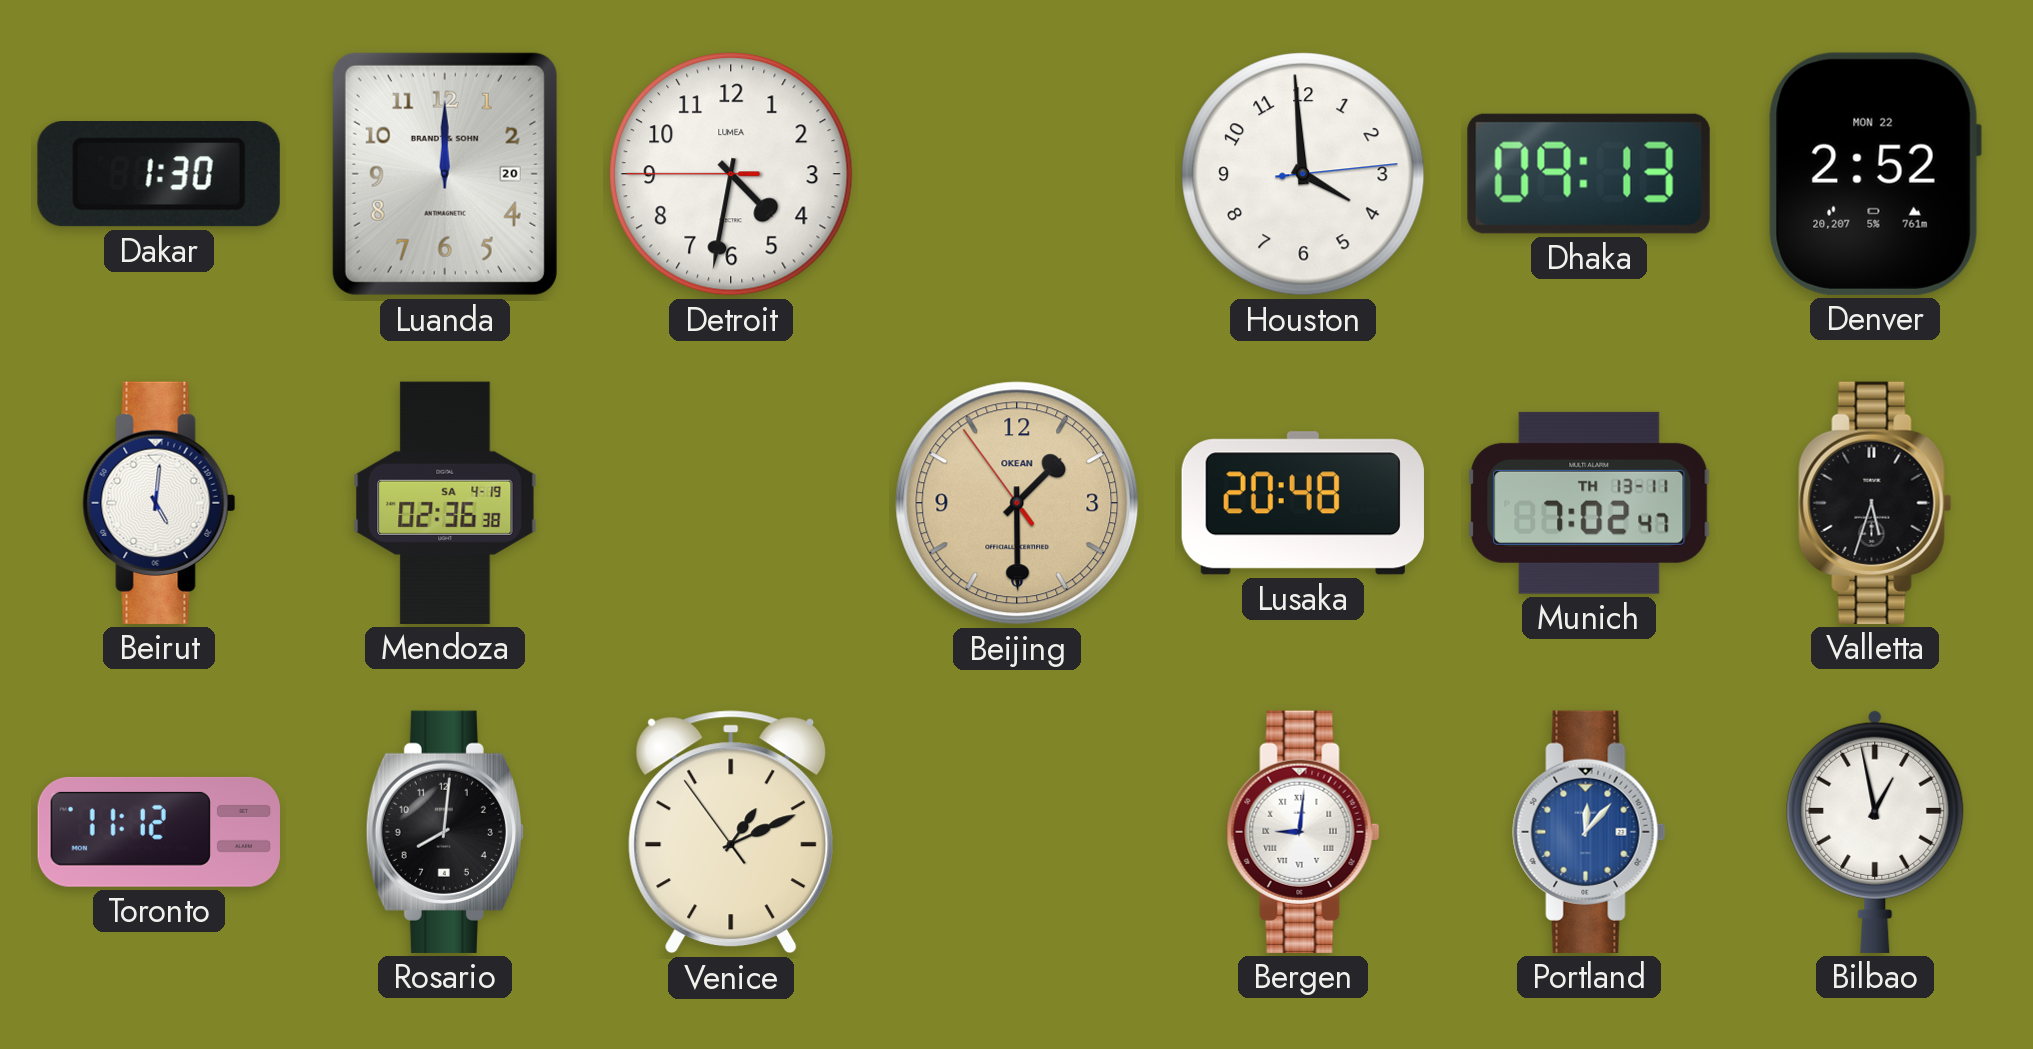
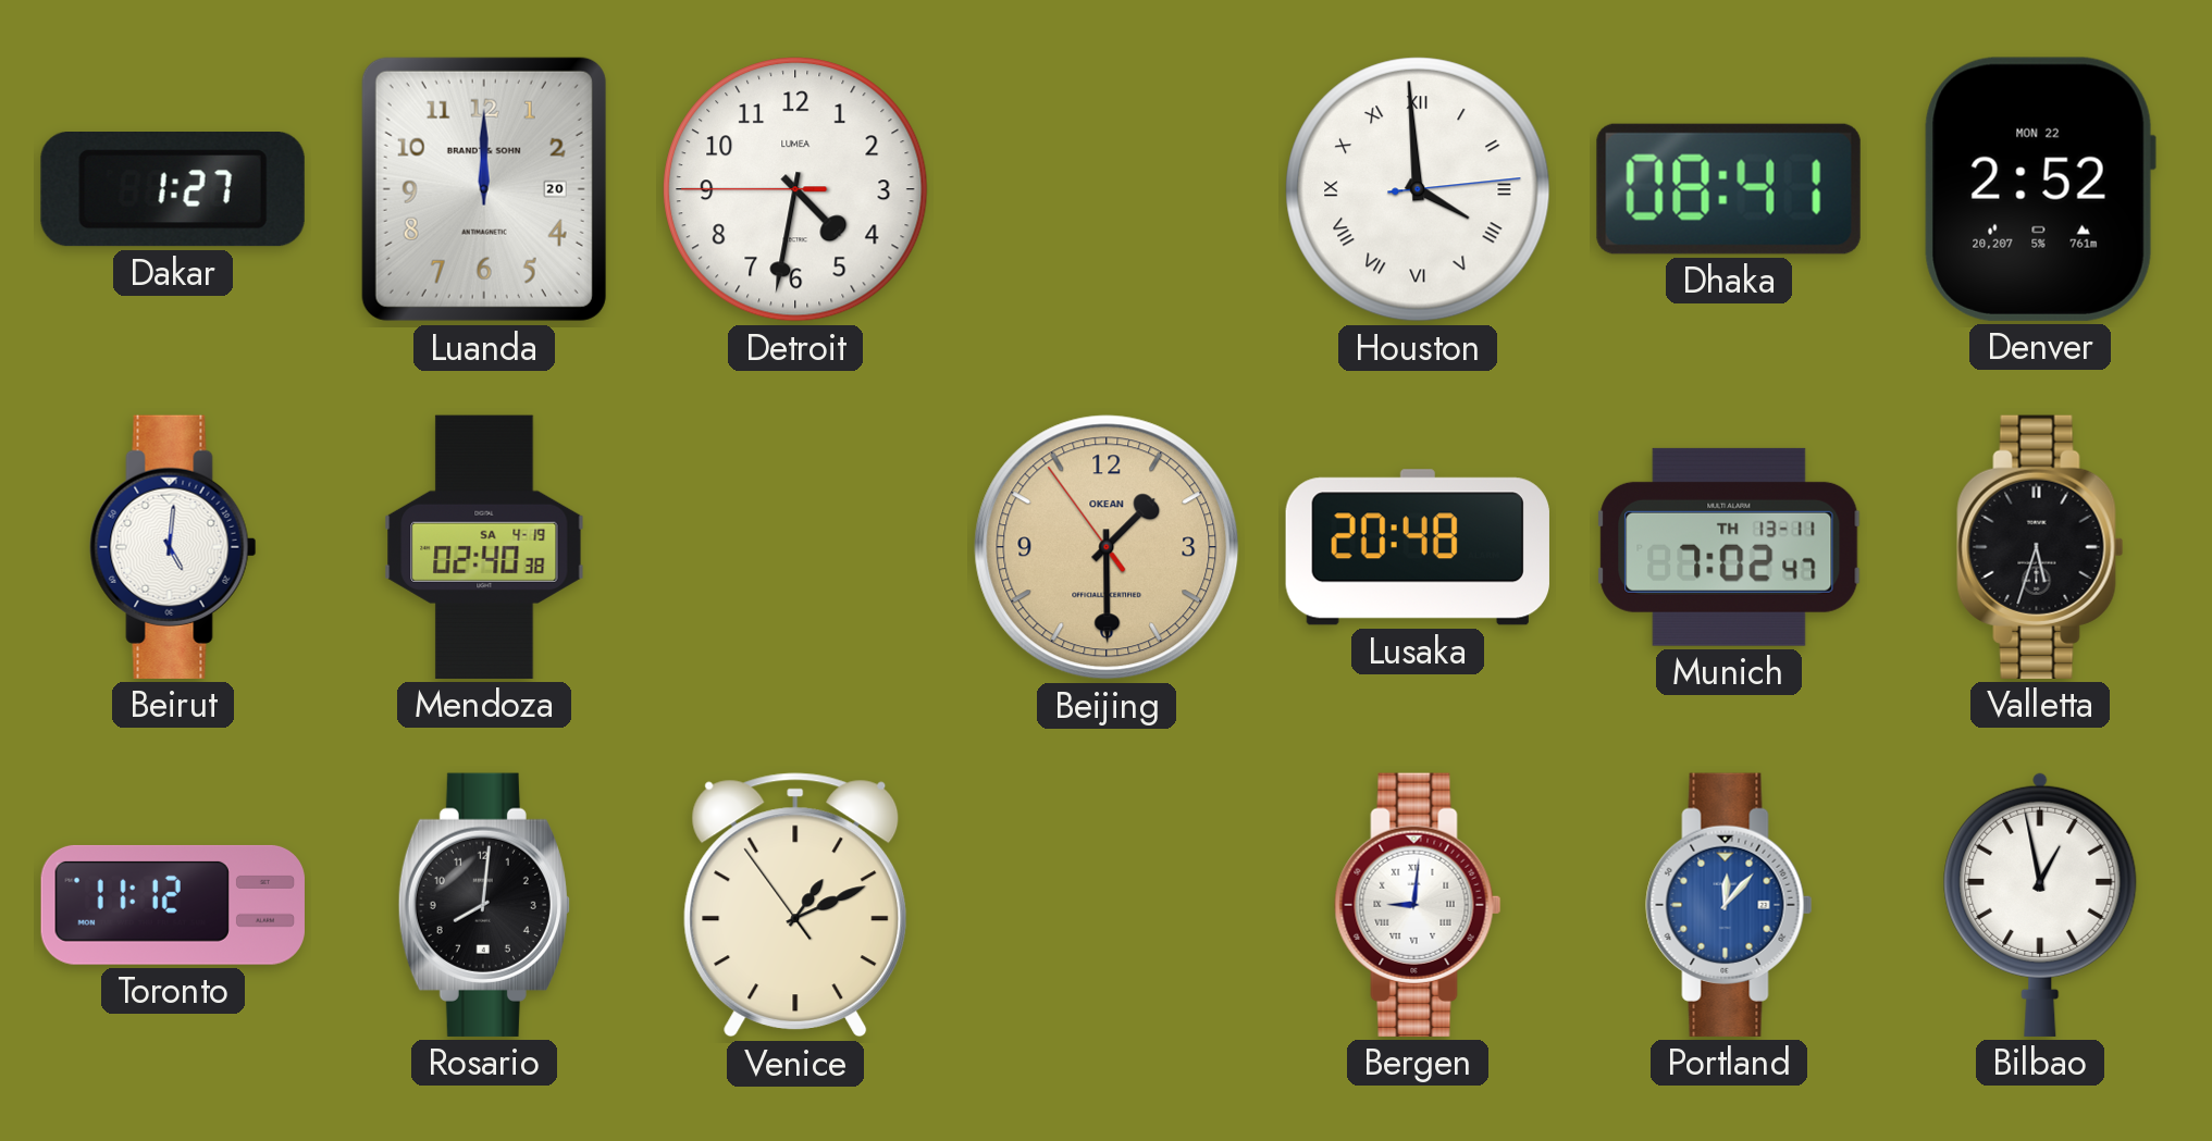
Dakar: 1:30 -> 1:27 (173, 190)
Houston numerals: Arabic -> Roman (1418, 189)
Dhaka: 09:13 -> 08:41 (1729, 189)
Mendoza: 02:36 -> 02:40 (484, 547)
